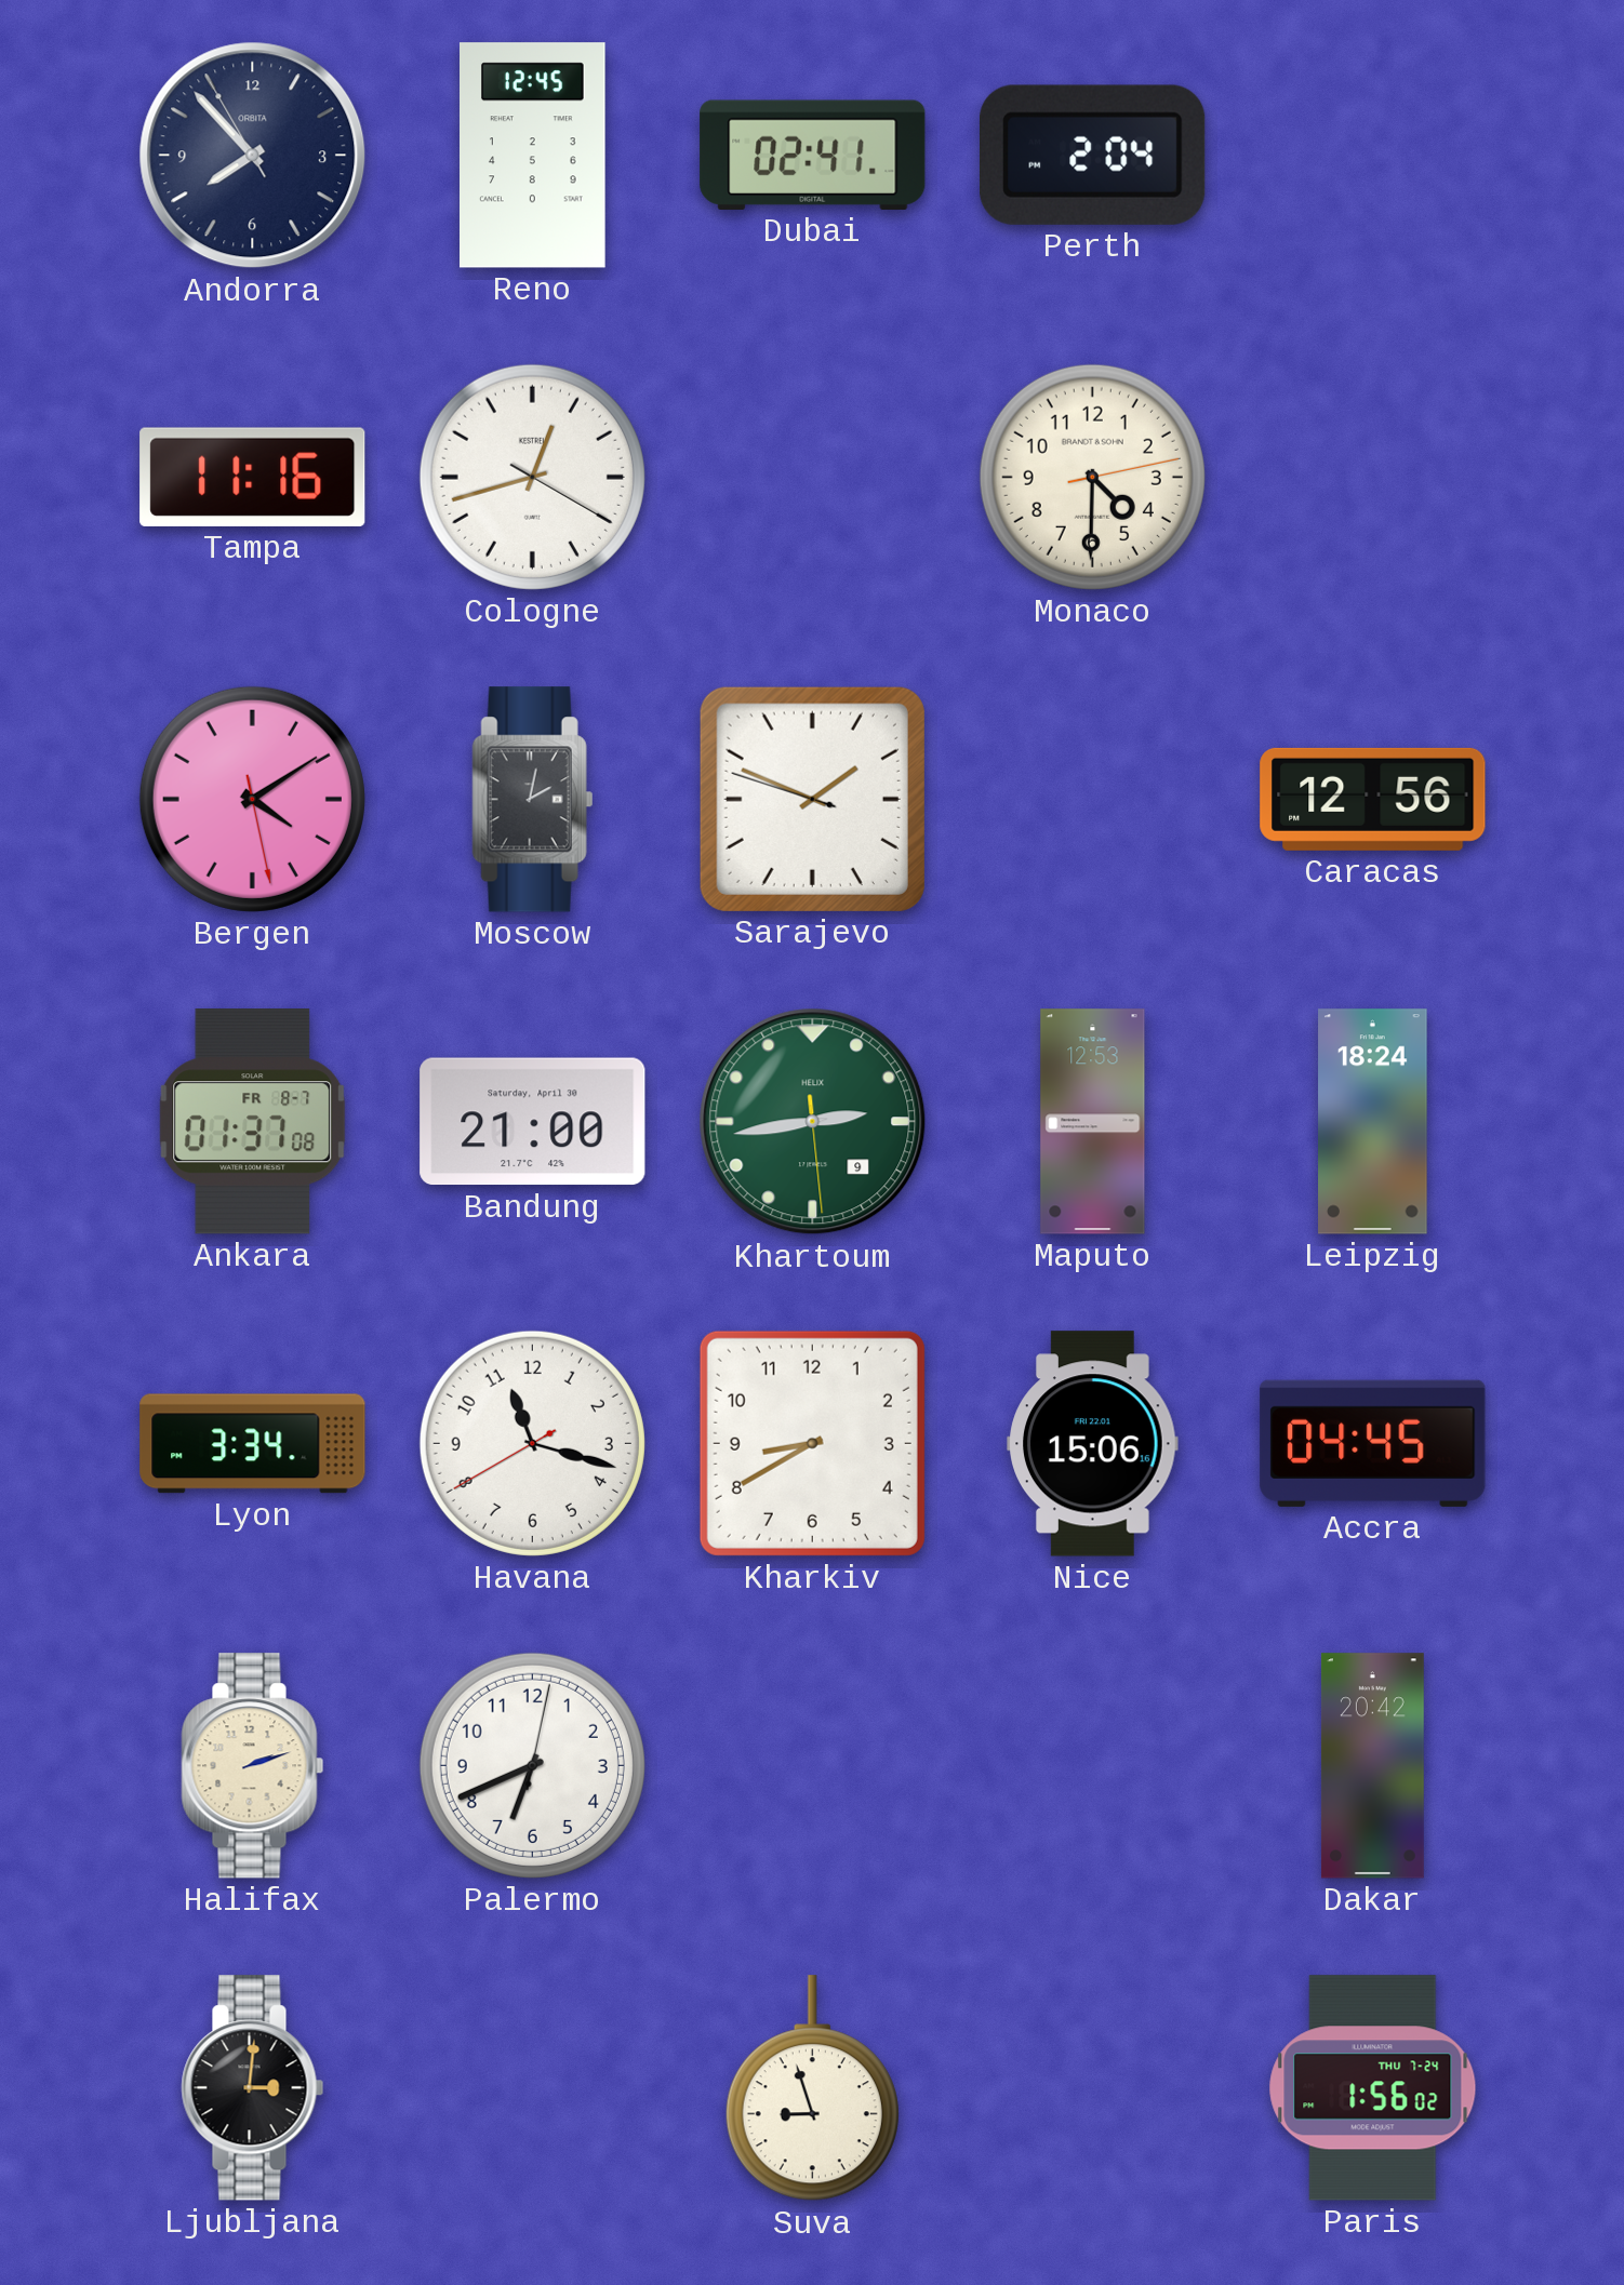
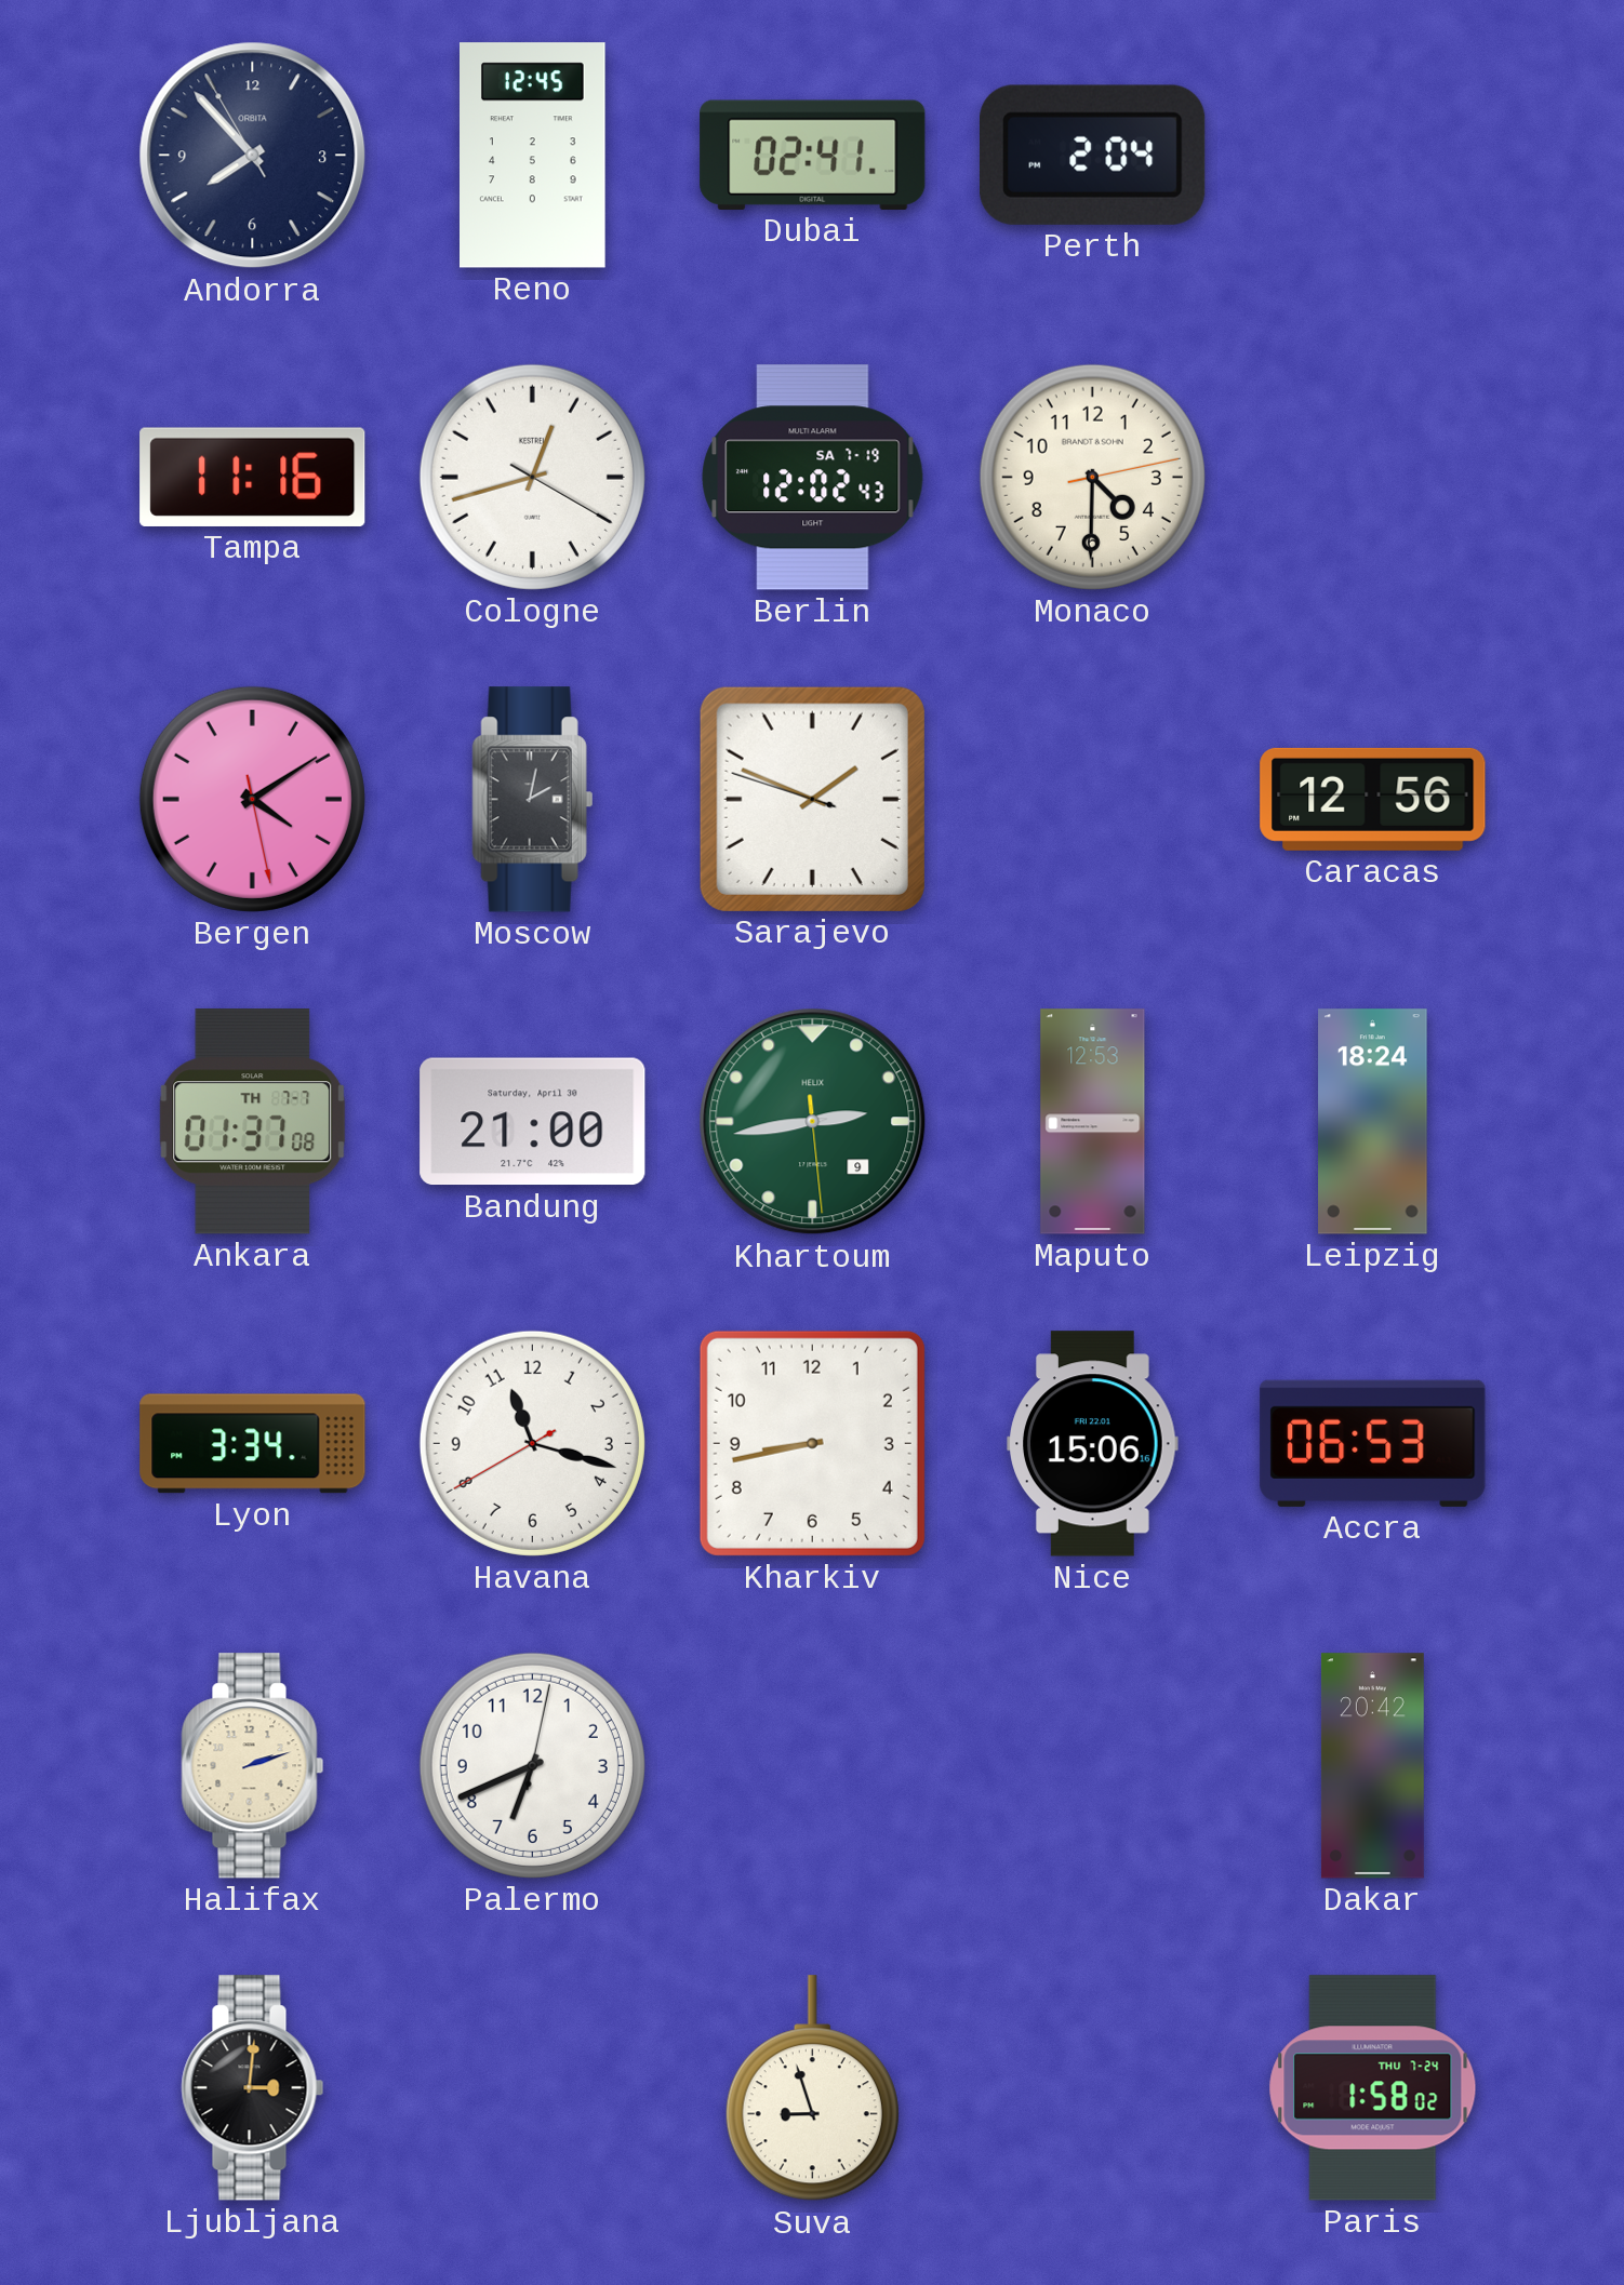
Berlin: none -> 12:02 (813, 478)
Ankara date: FR 8-7 -> TH 7-7 (253, 1122)
Kharkiv: 8:40 -> 8:43 (812, 1443)
Accra: 04:45 -> 06:53 (1373, 1443)
Paris: 1:56 -> 1:58 (1373, 2088)
